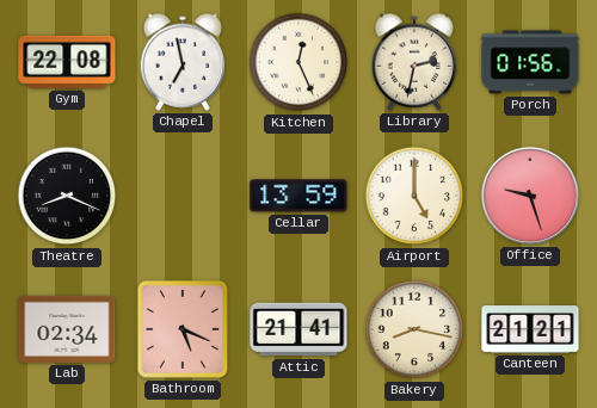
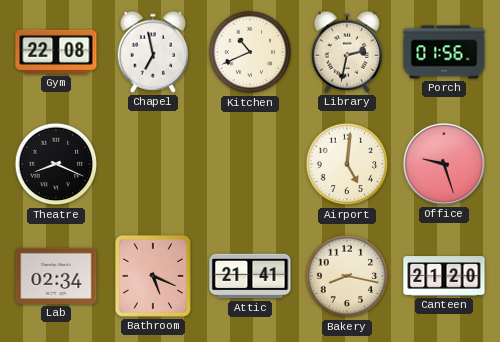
Kitchen: 12:26 -> 10:41 (250, 52)
Cellar: 13:59 -> none (298, 196)
Airport: 5:00 -> 5:01 (347, 164)
Canteen: 21:21 -> 21:20 (444, 276)
